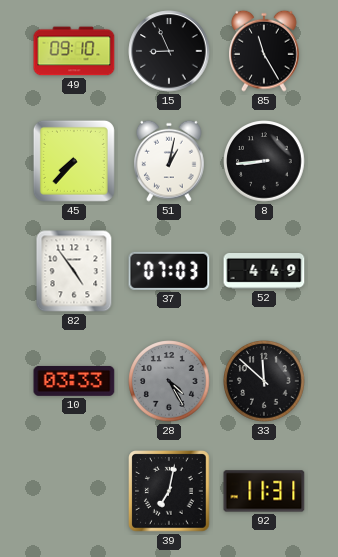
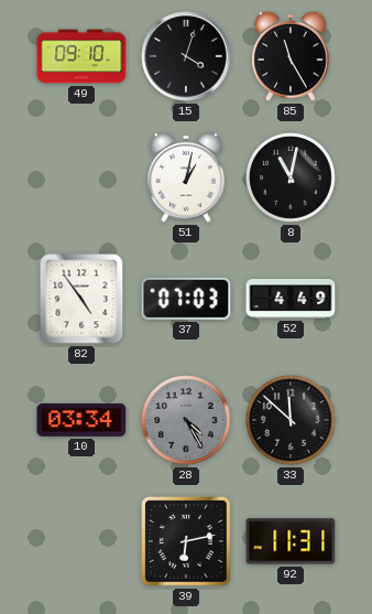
15: 8:56 -> 4:03 (186, 56)
45: 7:37 -> none (74, 161)
8: 8:44 -> 11:02 (291, 177)
10: 03:33 -> 03:34 (81, 420)
39: 7:02 -> 6:13 (186, 541)
